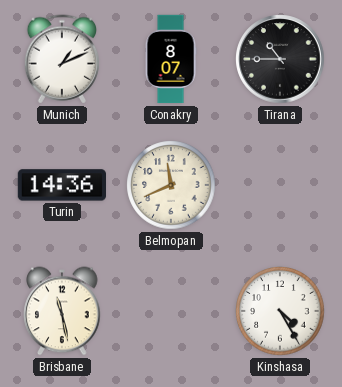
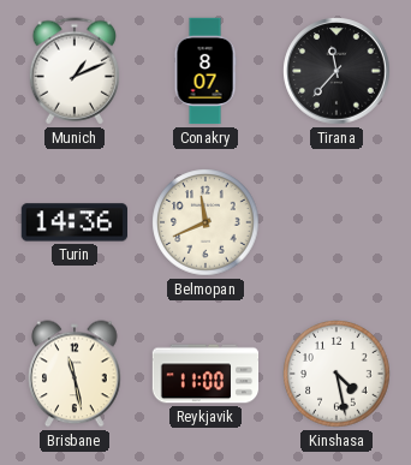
Tirana: 10:45 -> 11:37 (336, 71)
Reykjavik: none -> 11:00 (205, 374)
Kinshasa: 4:25 -> 4:28 (336, 374)
